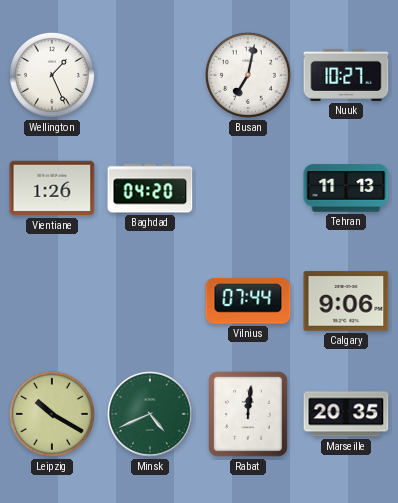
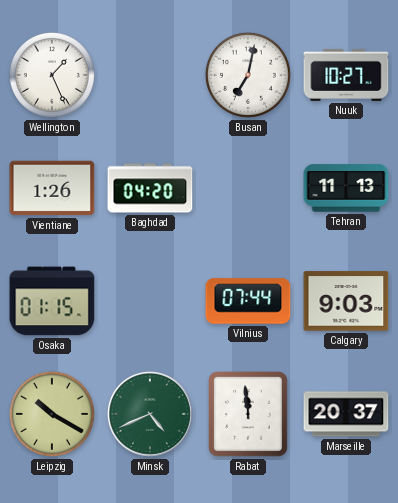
Osaka: none -> 01:15 (52, 301)
Calgary: 9:06 -> 9:03 (346, 301)
Rabat: 12:01 -> 11:59 (249, 415)
Marseille: 20:35 -> 20:37 (346, 414)
